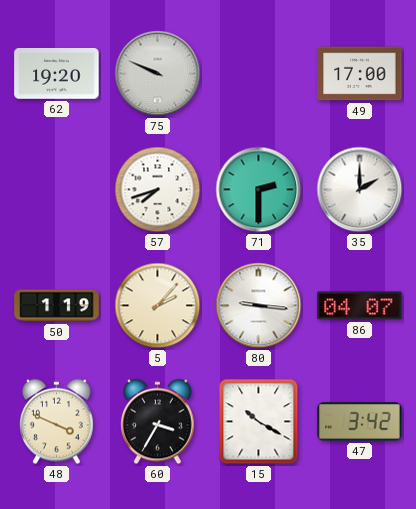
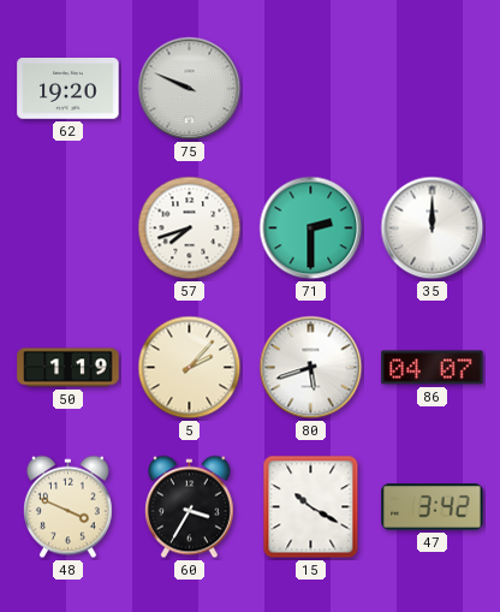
49: 17:00 -> none (360, 74)
35: 2:00 -> 12:00 (433, 228)
80: 9:16 -> 5:42 (311, 368)
